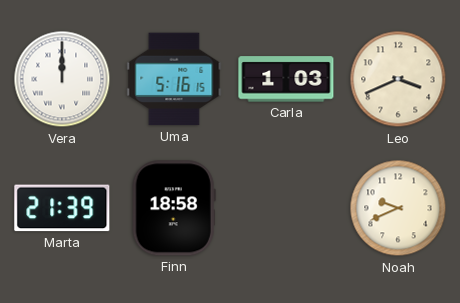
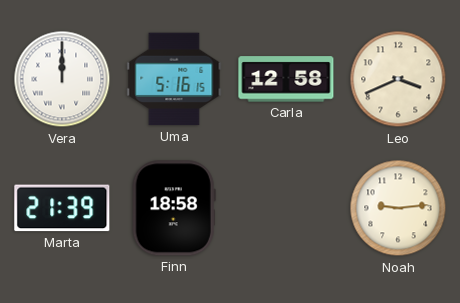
Carla: 1:03 -> 12:58 (286, 79)
Noah: 9:41 -> 9:14 (398, 208)
